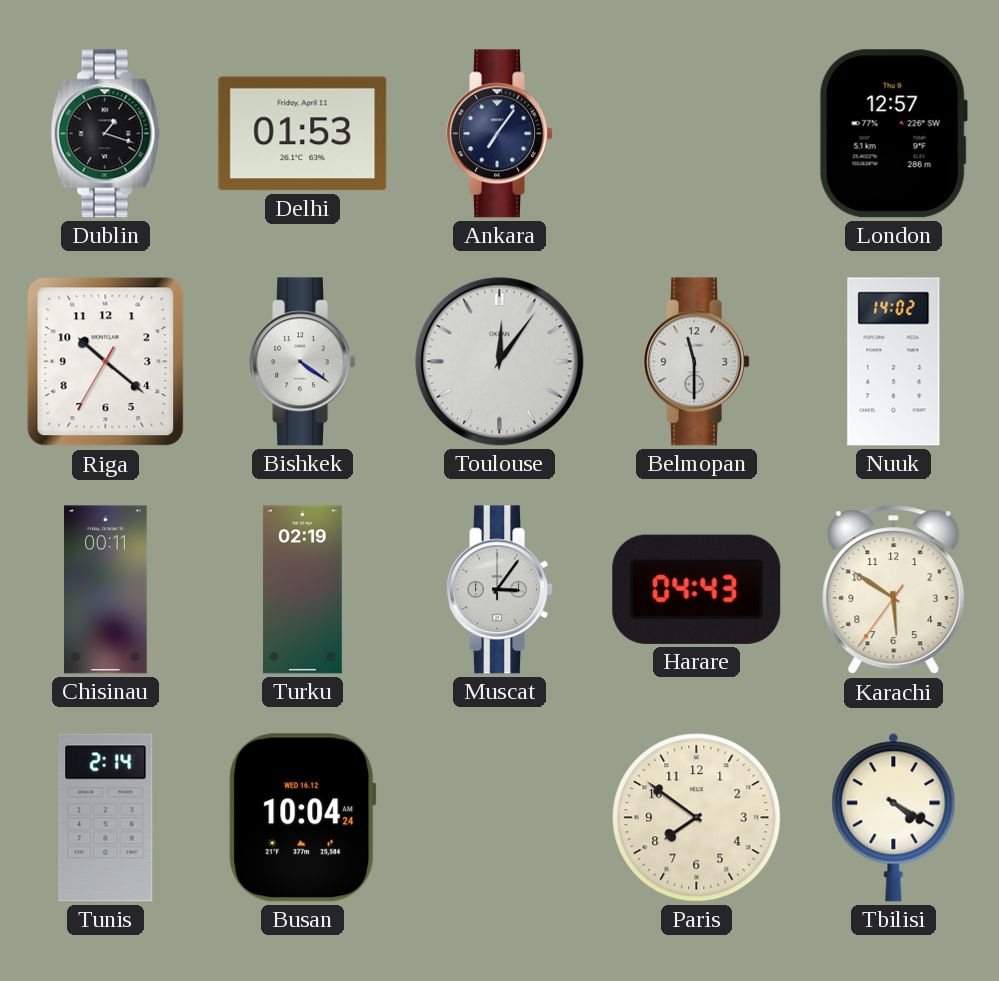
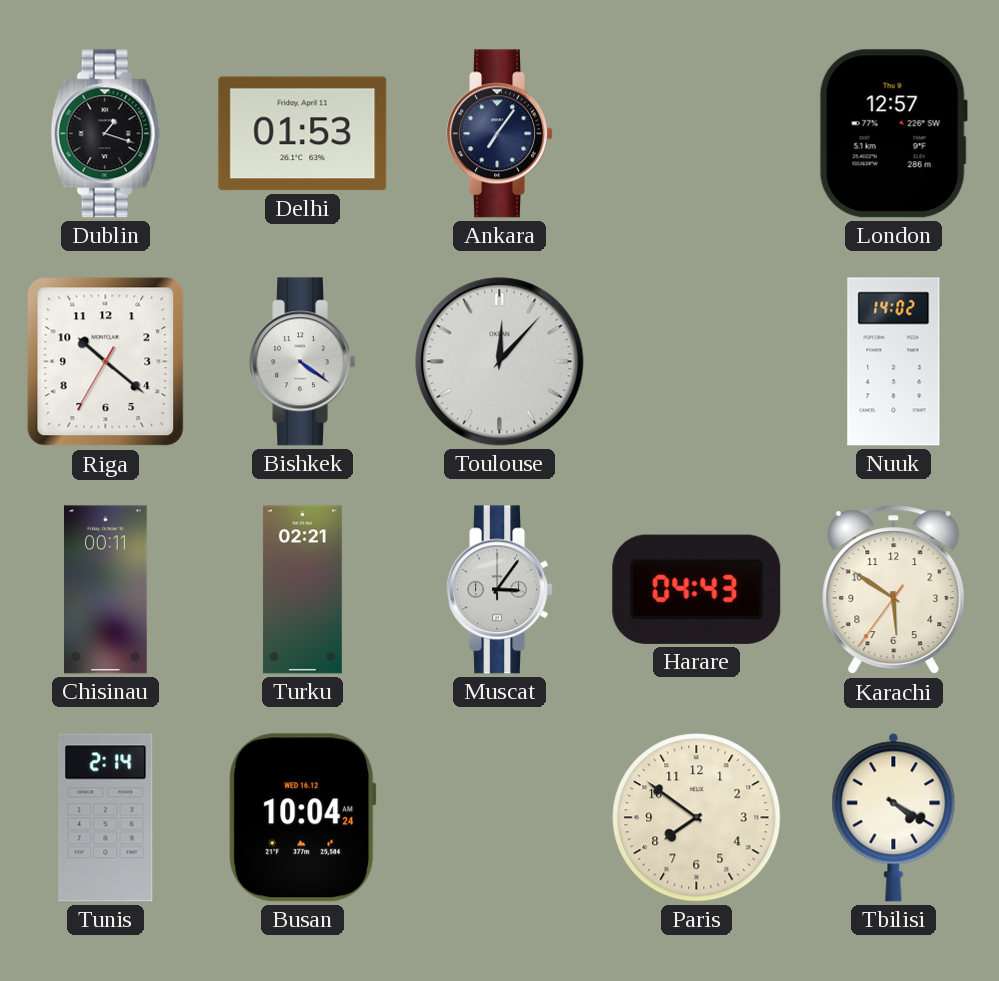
Toulouse: 12:06 -> 12:07 (500, 362)
Belmopan: 11:30 -> none (697, 362)
Turku: 02:19 -> 02:21 (302, 590)
